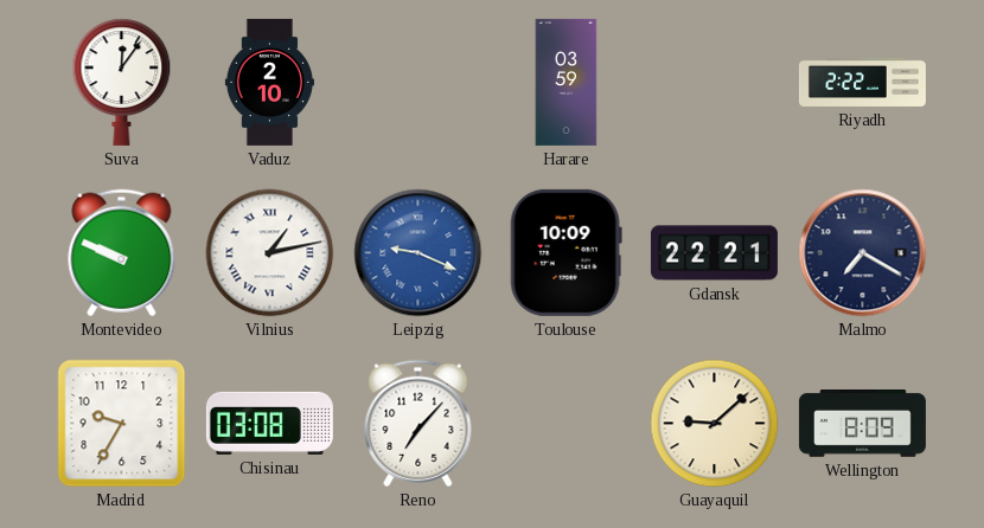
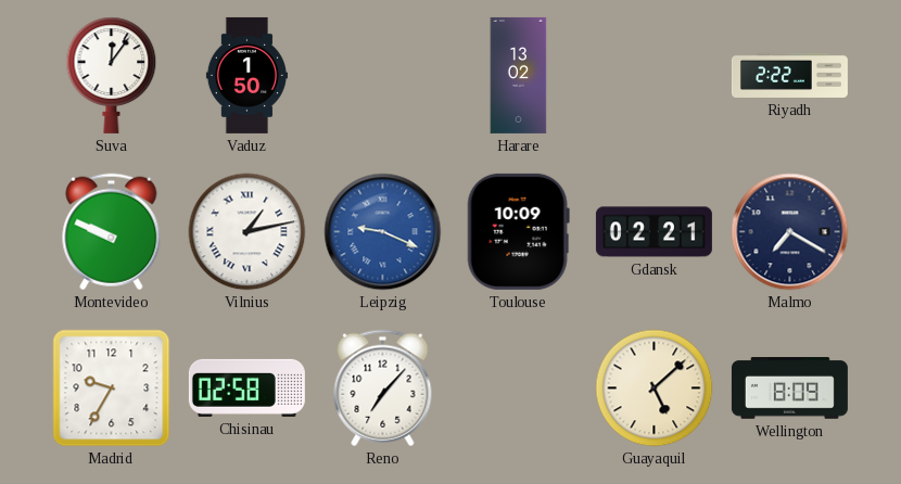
Vaduz: 2:10 -> 1:50 (246, 75)
Harare: 03:59 -> 13:02 (519, 75)
Gdansk: 22:21 -> 02:21 (653, 232)
Chisinau: 03:08 -> 02:58 (246, 387)
Guayaquil: 9:08 -> 5:08 (655, 389)
